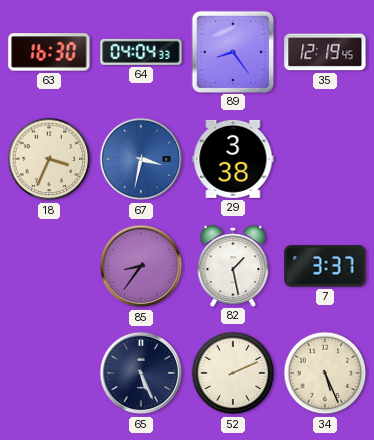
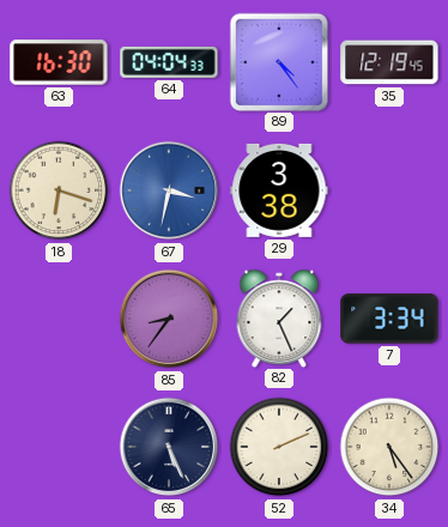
89: 8:24 -> 4:24 (278, 61)
18: 3:34 -> 6:18 (59, 190)
82: 1:28 -> 1:26 (279, 317)
7: 3:37 -> 3:34 (389, 319)
34: 5:26 -> 5:24 (389, 447)
